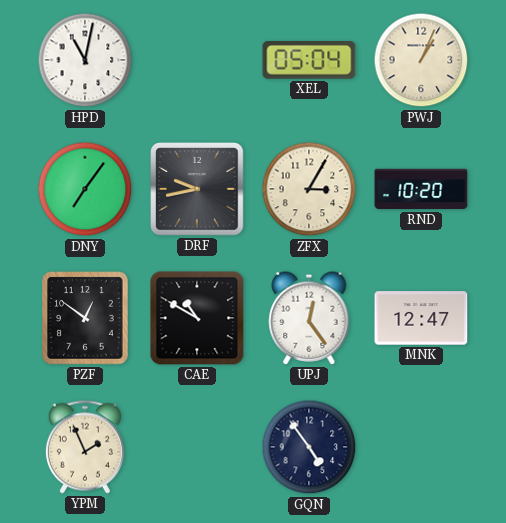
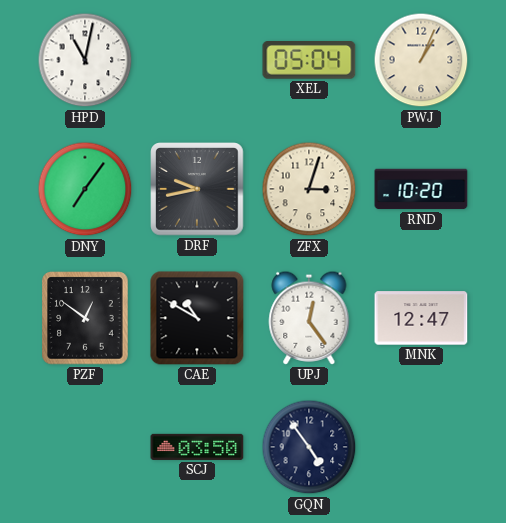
ZFX: 3:05 -> 3:03 (309, 189)
YPM: 1:56 -> none (85, 447)
SCJ: none -> 03:50 (197, 447)
